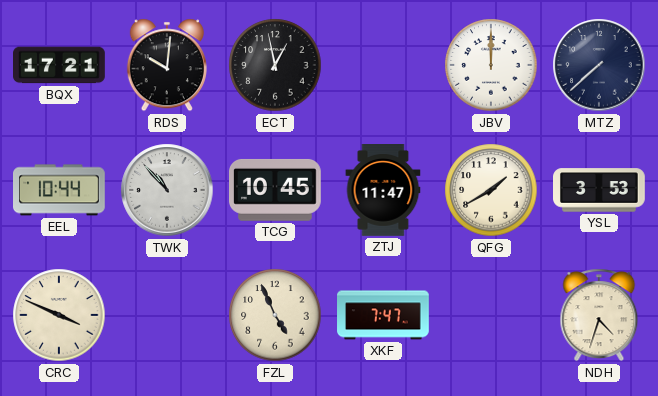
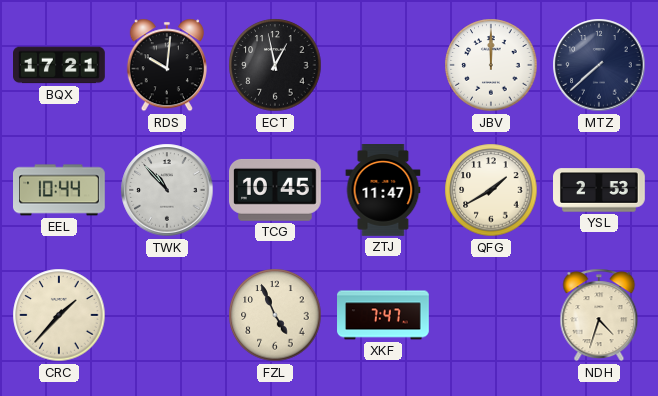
YSL: 3:53 -> 2:53 (600, 190)
CRC: 3:49 -> 1:37 (59, 315)
